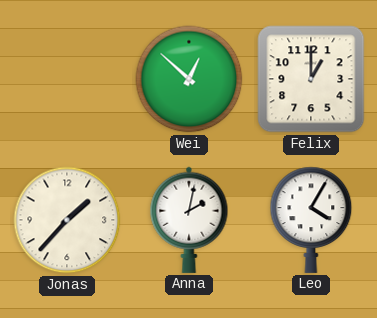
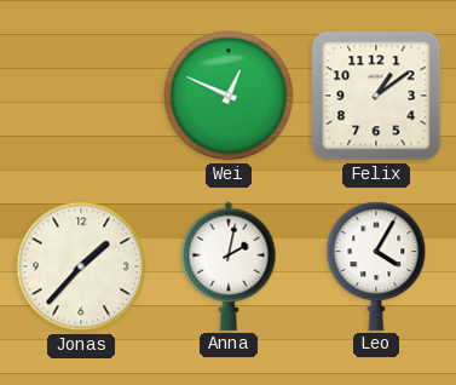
Wei: 12:52 -> 12:49 (229, 96)
Felix: 1:00 -> 1:09 (376, 96)
